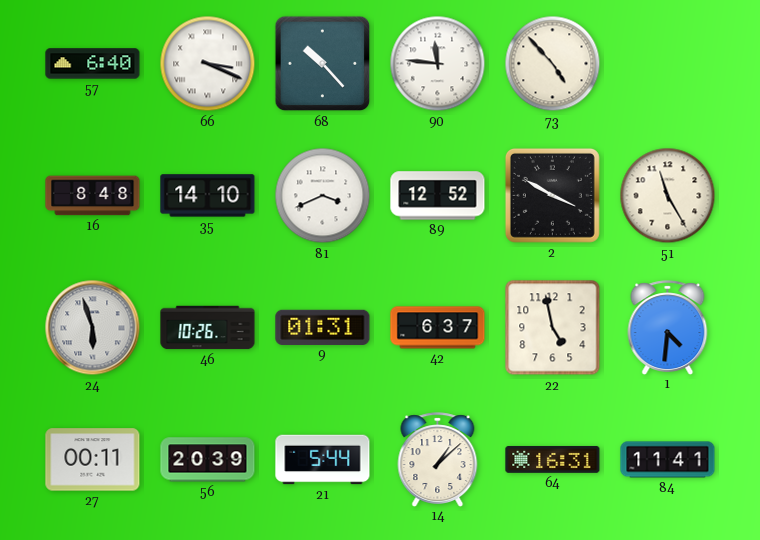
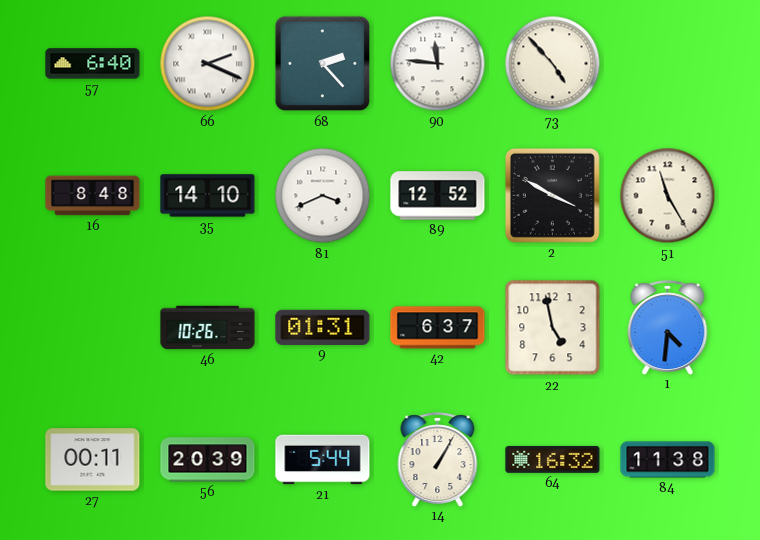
66: 3:19 -> 2:19 (208, 64)
68: 10:23 -> 2:23 (323, 64)
24: 5:57 -> none (93, 328)
14: 1:08 -> 1:05 (438, 459)
64: 16:31 -> 16:32 (553, 459)
84: 11:41 -> 11:38 (668, 460)
